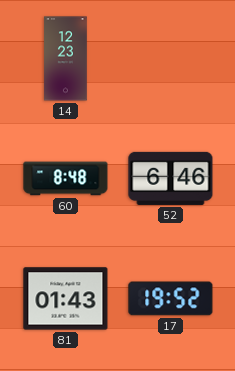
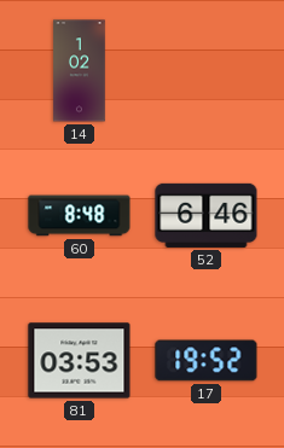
14: 12:23 -> 1:02 (80, 71)
81: 01:43 -> 03:53 (80, 361)
